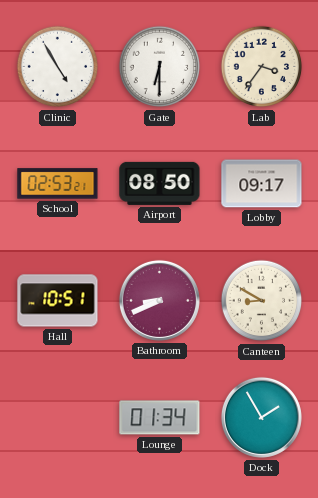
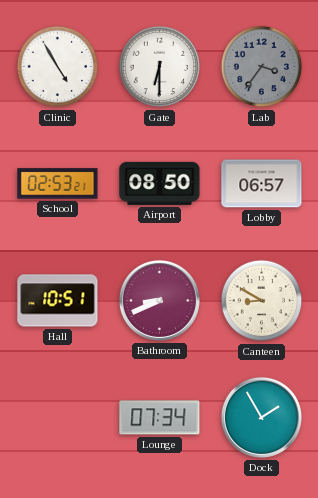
Lab dial: cream -> grey (262, 67)
Lobby: 09:17 -> 06:57 (262, 184)
Lounge: 01:34 -> 07:34 (160, 418)
